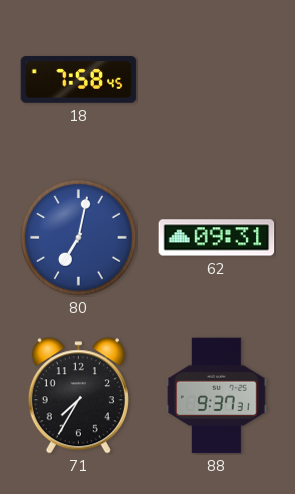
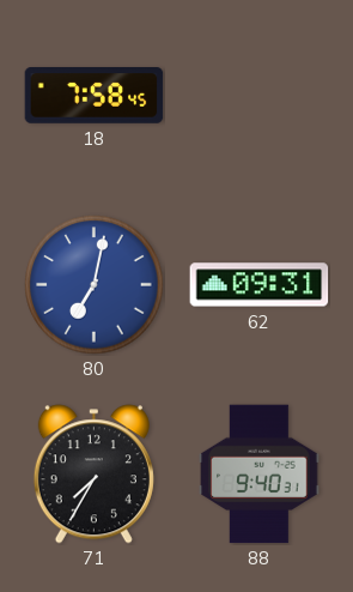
88: 9:37 -> 9:40 (260, 475)
